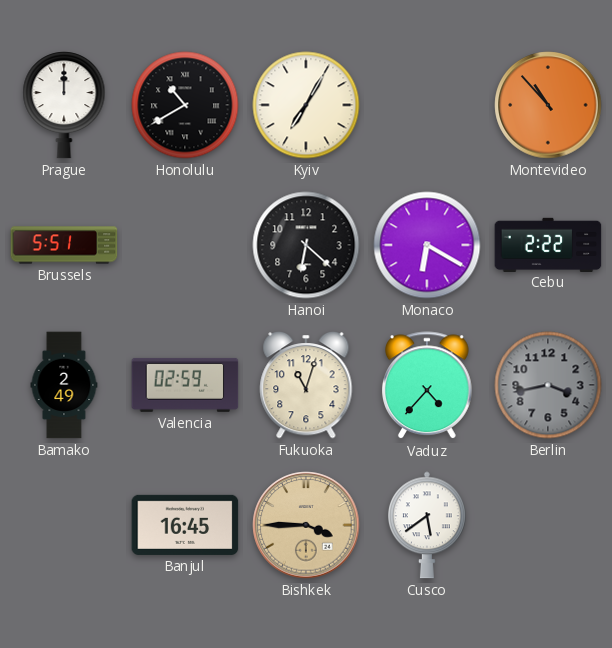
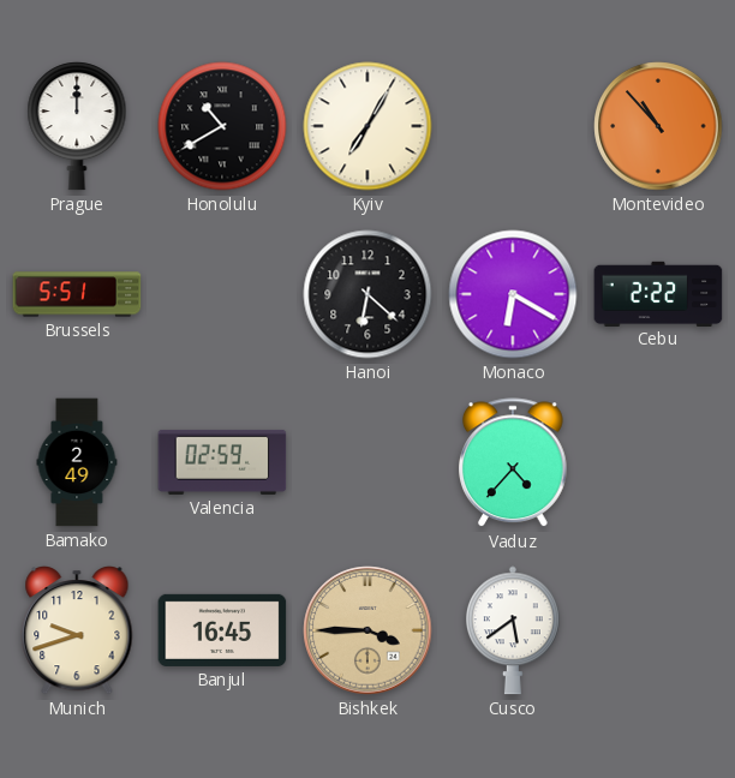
Fukuoka: 11:03 -> none (306, 385)
Berlin: 3:43 -> none (548, 385)
Munich: none -> 9:42 (77, 630)
